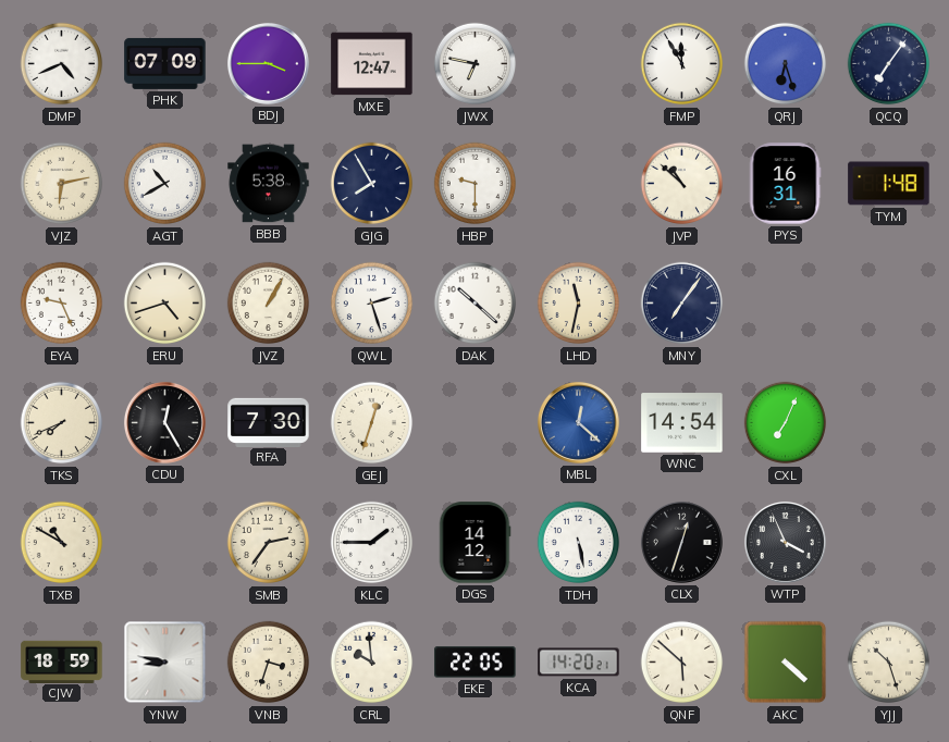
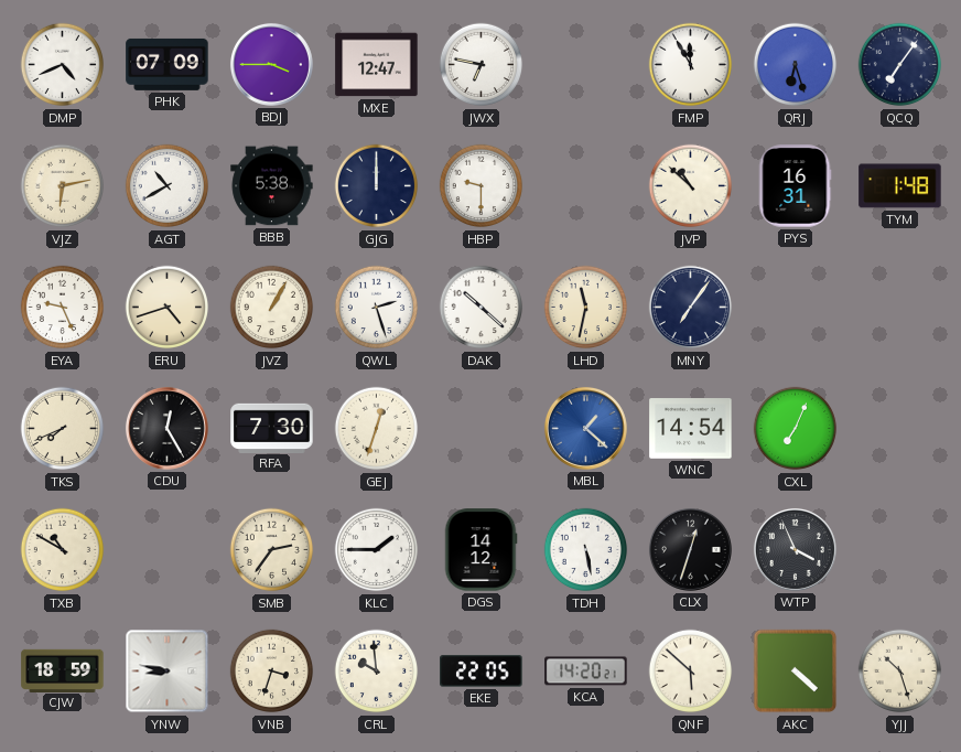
GJG: 7:55 -> 12:00 (377, 186)
MBL: 12:22 -> 1:22 (585, 428)
